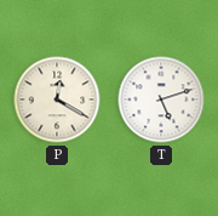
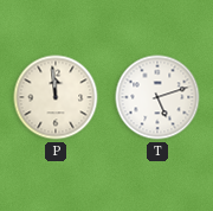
P: 12:20 -> 11:59 (56, 97)
